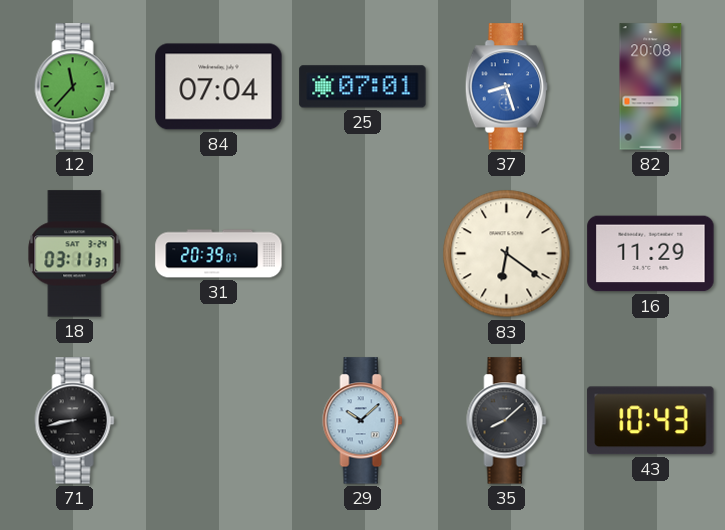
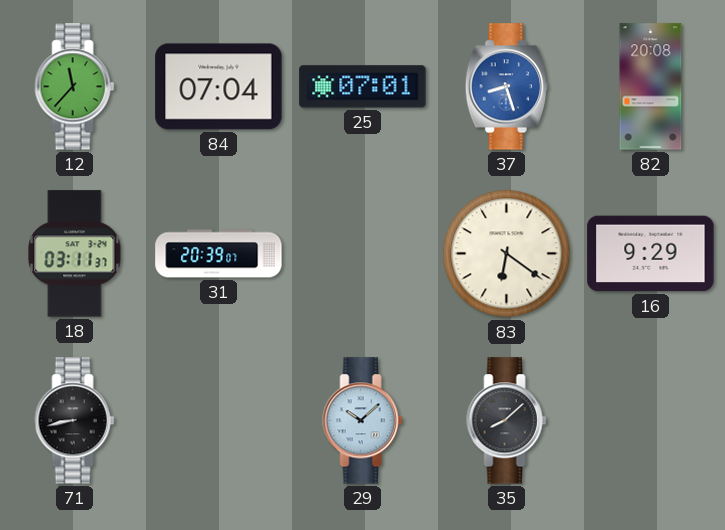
16: 11:29 -> 9:29 (651, 254)
43: 10:43 -> none (651, 421)
